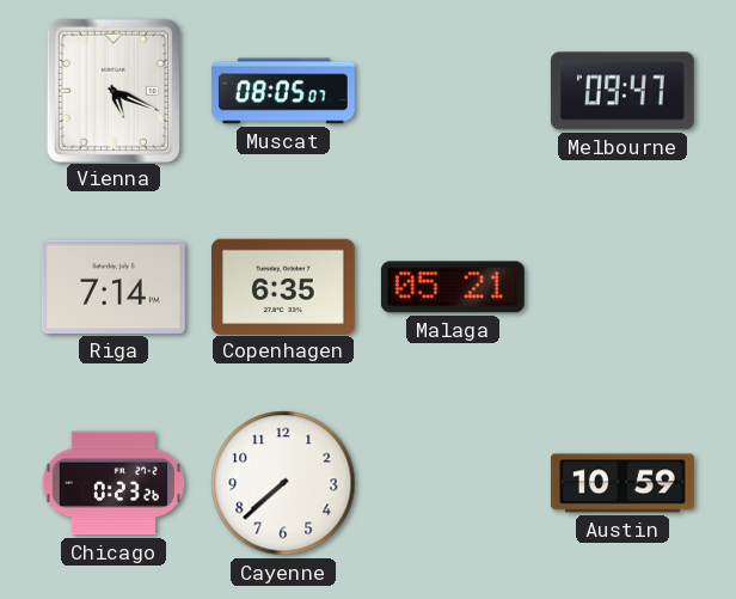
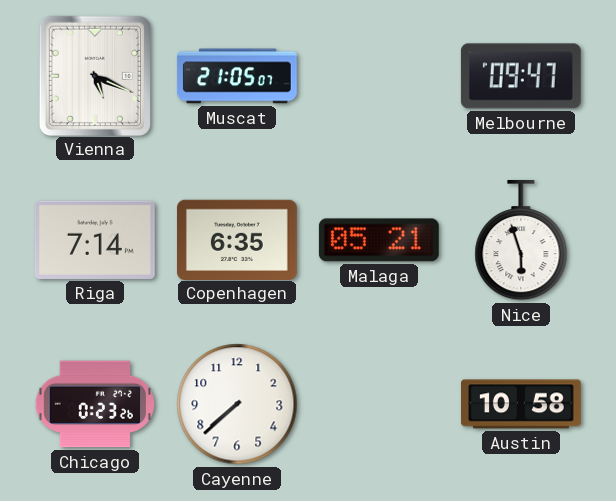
Muscat: 08:05 -> 21:05 (237, 76)
Nice: none -> 5:57 (521, 240)
Austin: 10:59 -> 10:58 (521, 404)
